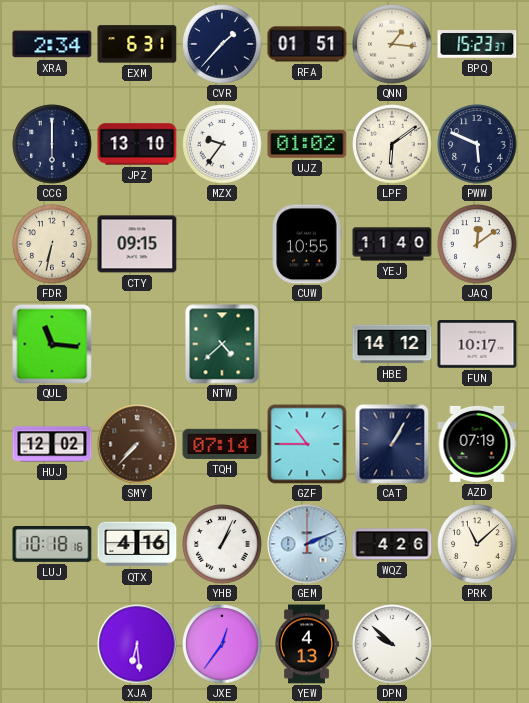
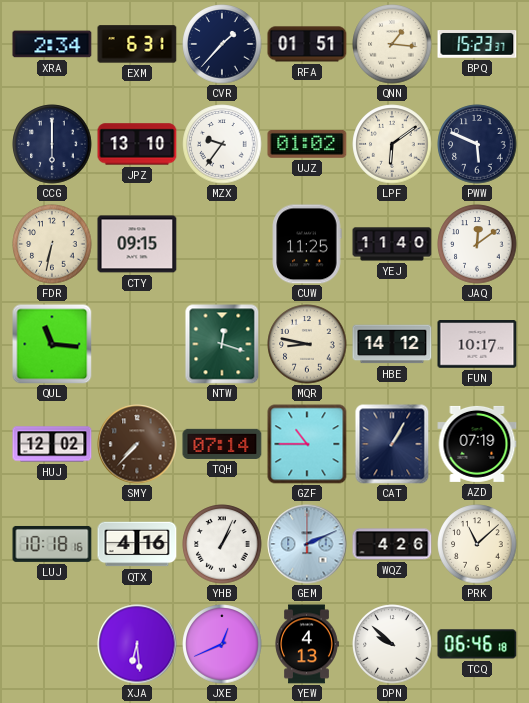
CUW: 10:55 -> 11:25 (307, 244)
NTW: 4:38 -> 12:18 (222, 344)
MQR: none -> 8:47 (307, 344)
JXE: 12:36 -> 12:41 (222, 644)
TCQ: none -> 06:46 (477, 644)
